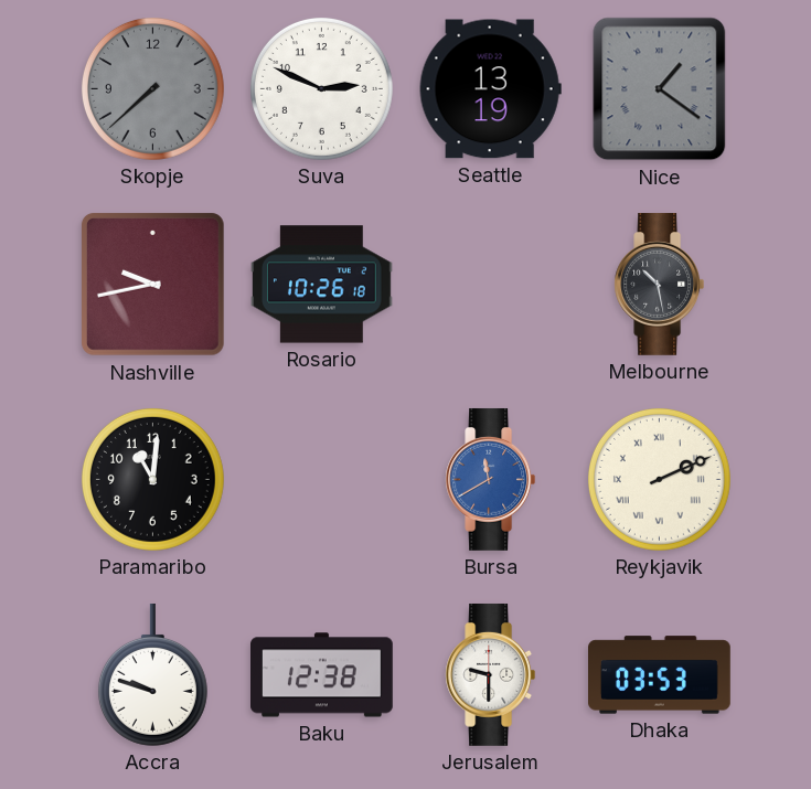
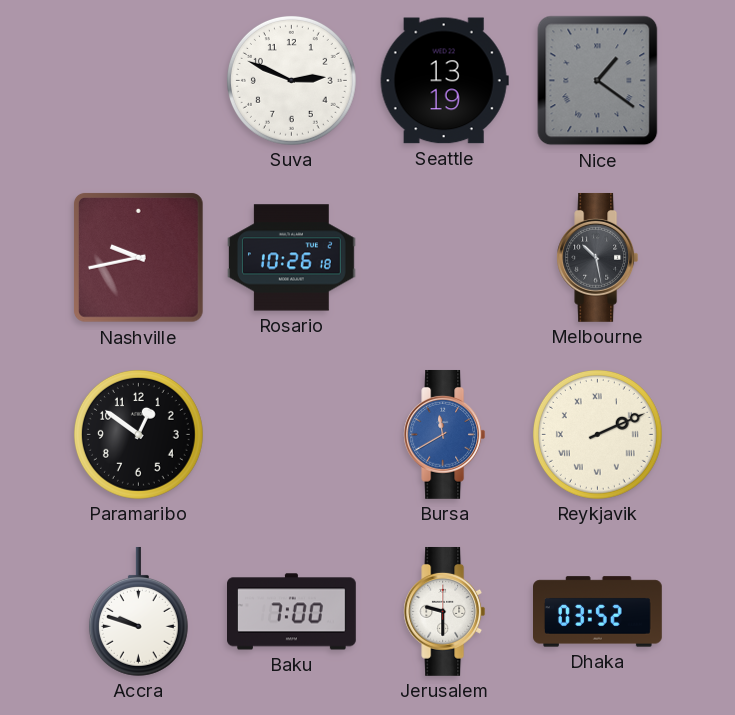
Skopje: 7:38 -> none (152, 88)
Paramaribo: 11:01 -> 12:51 (138, 434)
Baku: 12:38 -> 7:00 (292, 612)
Dhaka: 03:53 -> 03:52 (598, 612)
